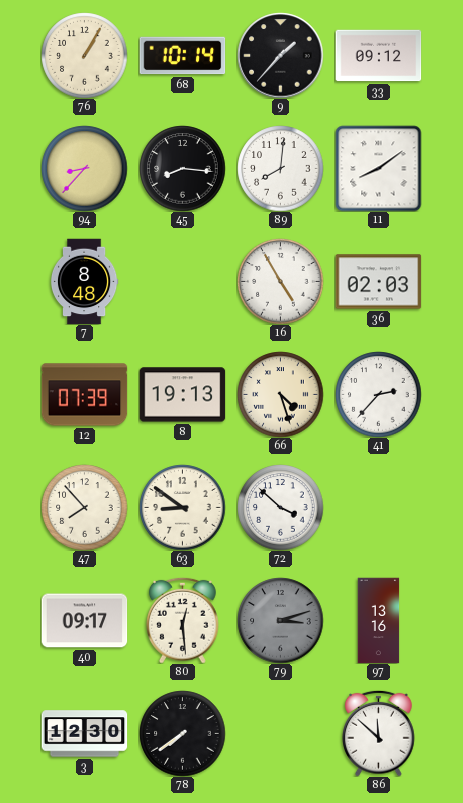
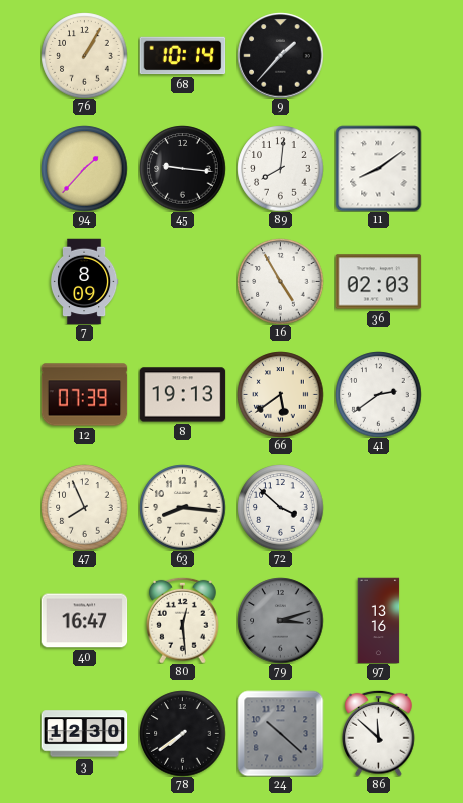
33: 09:12 -> none (378, 56)
94: 8:37 -> 1:37 (84, 168)
45: 8:16 -> 9:16 (182, 168)
7: 8:48 -> 8:09 (84, 281)
66: 4:27 -> 5:39 (280, 394)
41: 2:37 -> 2:39 (378, 394)
47: 7:53 -> 7:56 (84, 507)
63: 8:51 -> 8:16 (182, 507)
40: 09:17 -> 16:47 (84, 621)
24: none -> 10:22 (280, 733)
